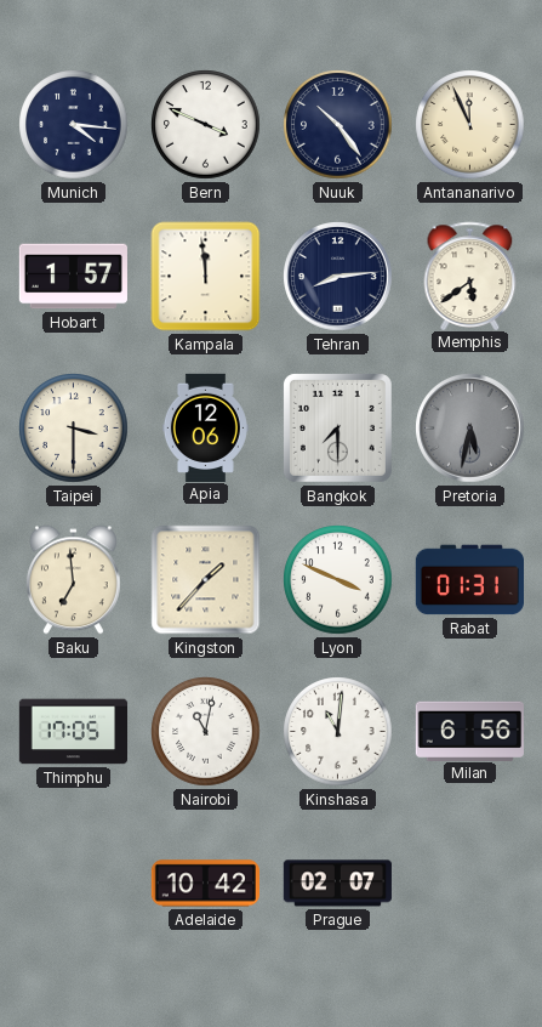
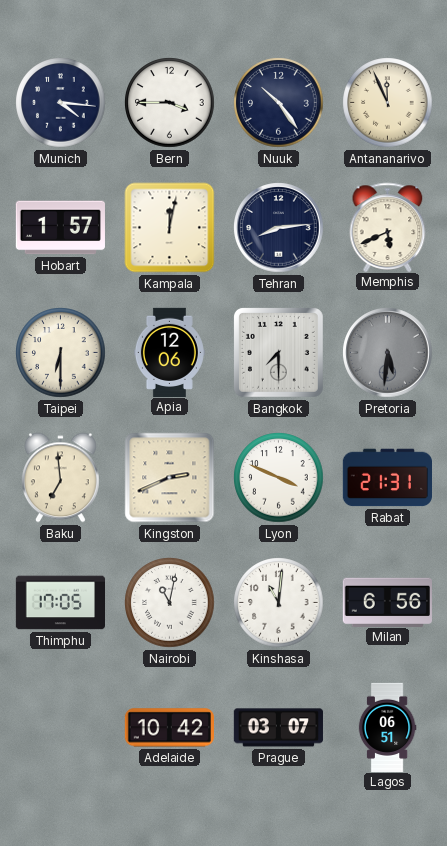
Bern: 3:49 -> 3:45 (170, 103)
Kampala: 11:59 -> 12:02 (170, 228)
Memphis: 5:39 -> 5:41 (388, 227)
Taipei: 3:30 -> 6:30 (61, 353)
Pretoria: 5:32 -> 5:31 (388, 353)
Kingston: 1:37 -> 2:41 (170, 478)
Rabat: 01:31 -> 21:31 (387, 478)
Prague: 02:07 -> 03:07 (278, 728)
Lagos: none -> 06:51 (387, 727)
